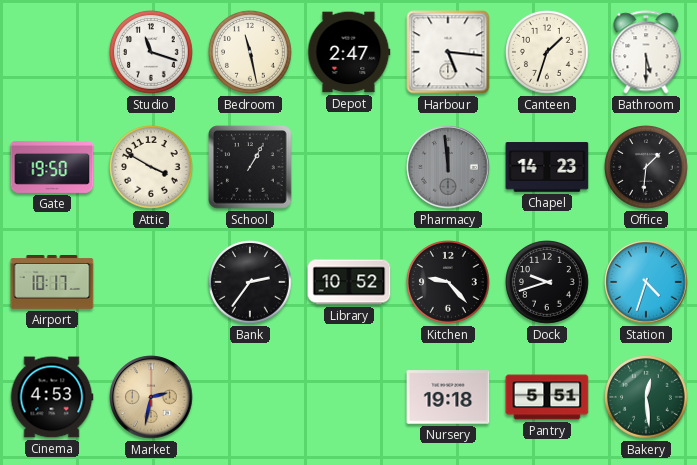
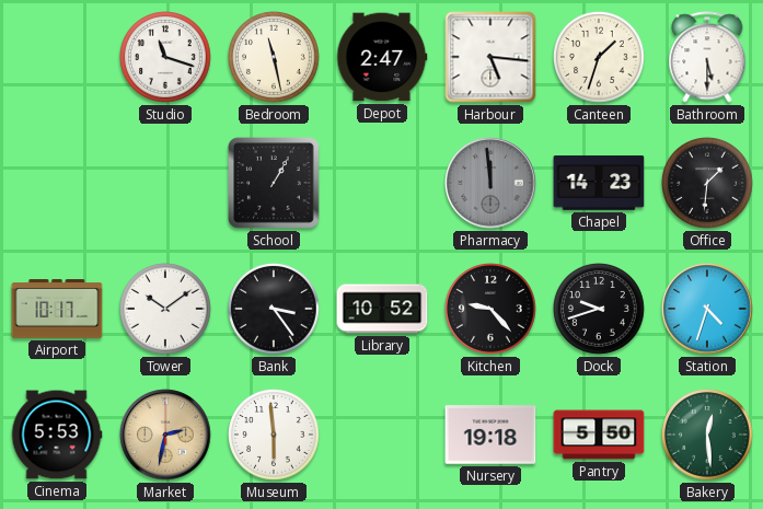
Gate: 19:50 -> none (52, 167)
Attic: 3:50 -> none (152, 168)
Tower: none -> 10:09 (166, 310)
Bank: 2:36 -> 3:24 (275, 310)
Cinema: 4:53 -> 5:53 (57, 435)
Museum: none -> 5:59 (275, 436)
Pantry: 5:51 -> 5:50 (599, 435)
